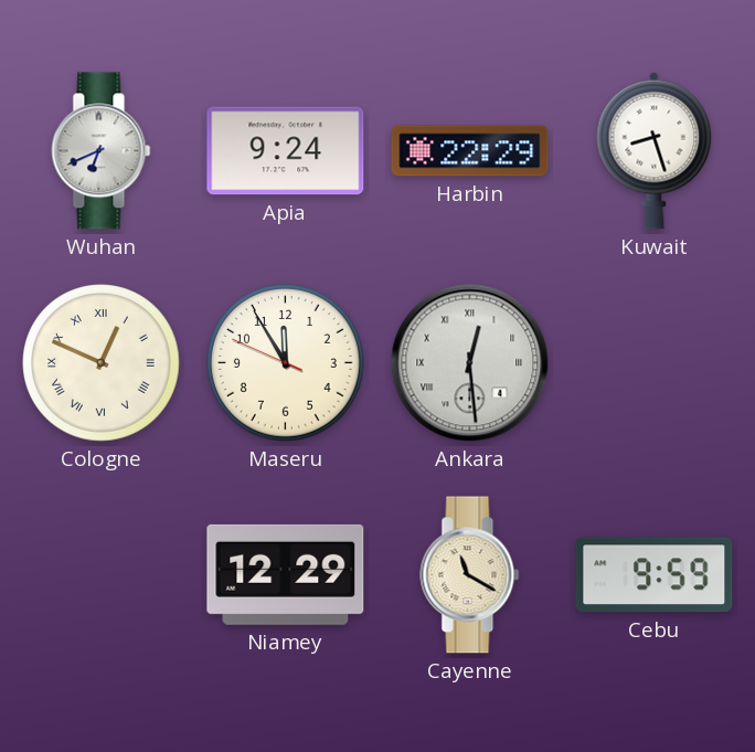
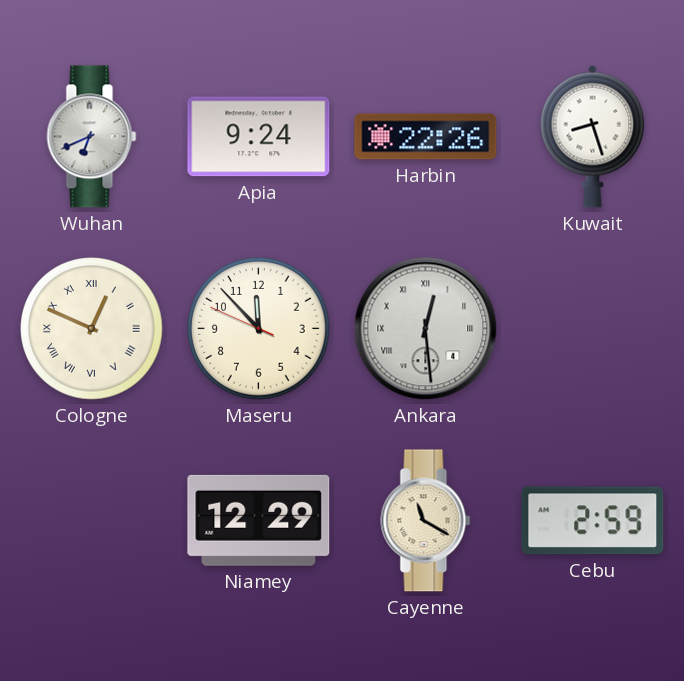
Harbin: 22:29 -> 22:26 (426, 137)
Maseru: 11:54 -> 11:52 (259, 329)
Cebu: 9:59 -> 2:59 (593, 521)
